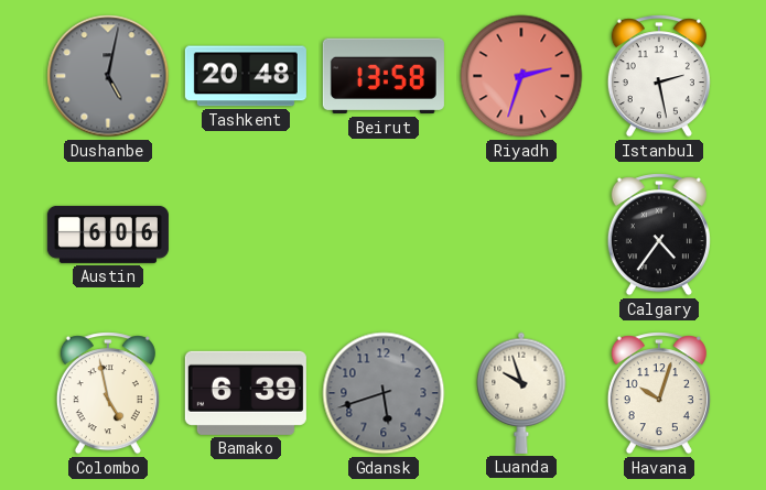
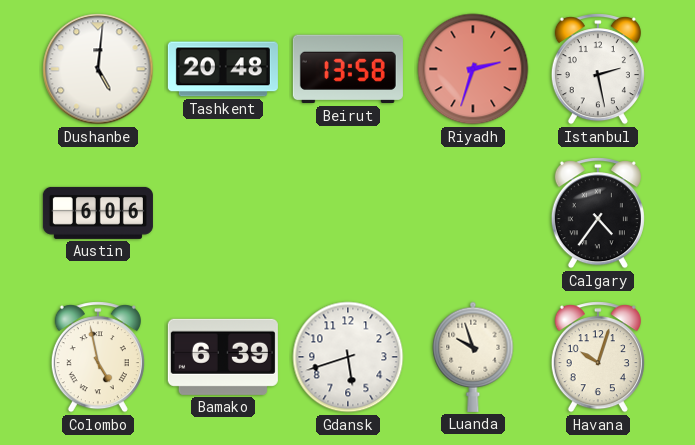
Dushanbe: 5:02 -> 5:01 (98, 69)
Dushanbe dial: grey -> white (98, 69)
Gdansk dial: grey -> white (348, 357)
